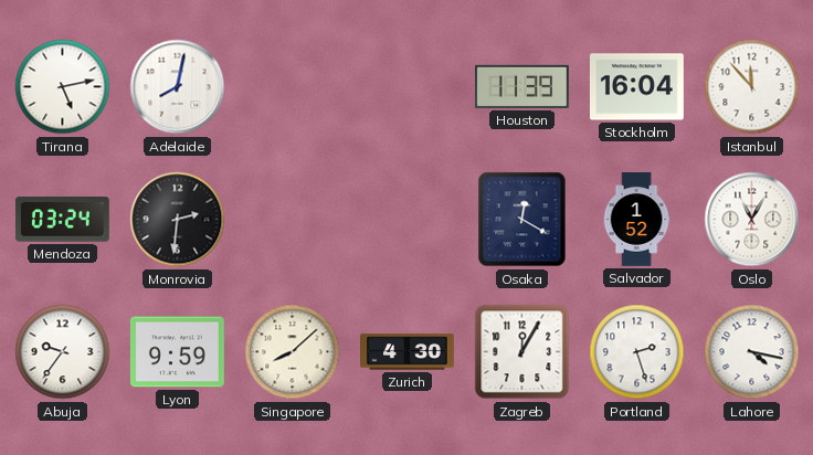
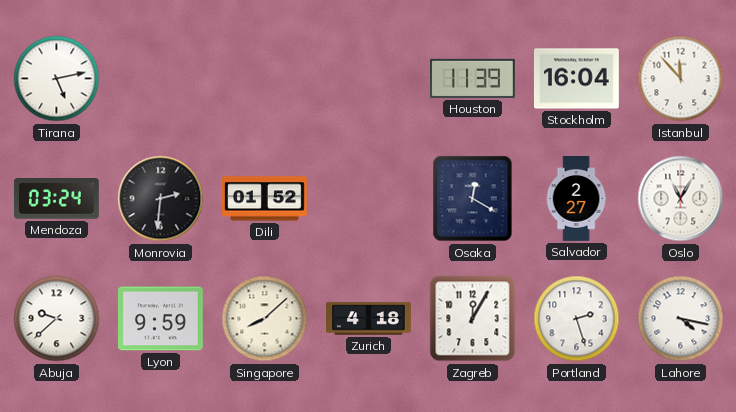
Adelaide: 8:02 -> none (178, 87)
Dili: none -> 01:52 (265, 199)
Salvador: 1:52 -> 2:27 (576, 199)
Abuja: 9:36 -> 9:38 (57, 319)
Zurich: 4:30 -> 4:18 (369, 319)
